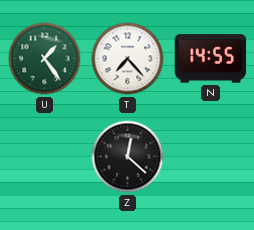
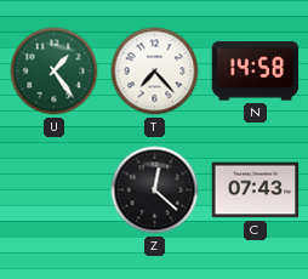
N: 14:55 -> 14:58 (256, 72)
C: none -> 07:43 (256, 190)
